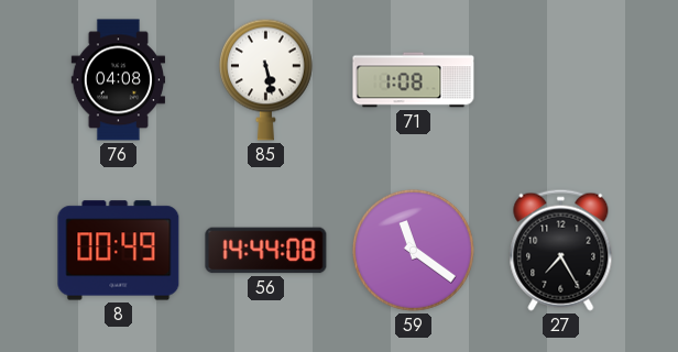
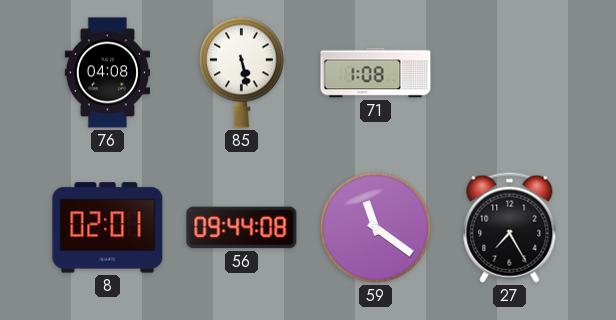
8: 00:49 -> 02:01 (108, 228)
56: 14:44 -> 09:44 (242, 228)
